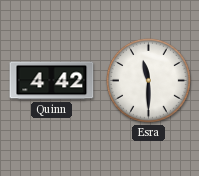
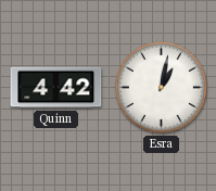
Esra: 11:30 -> 1:02 (161, 87)
